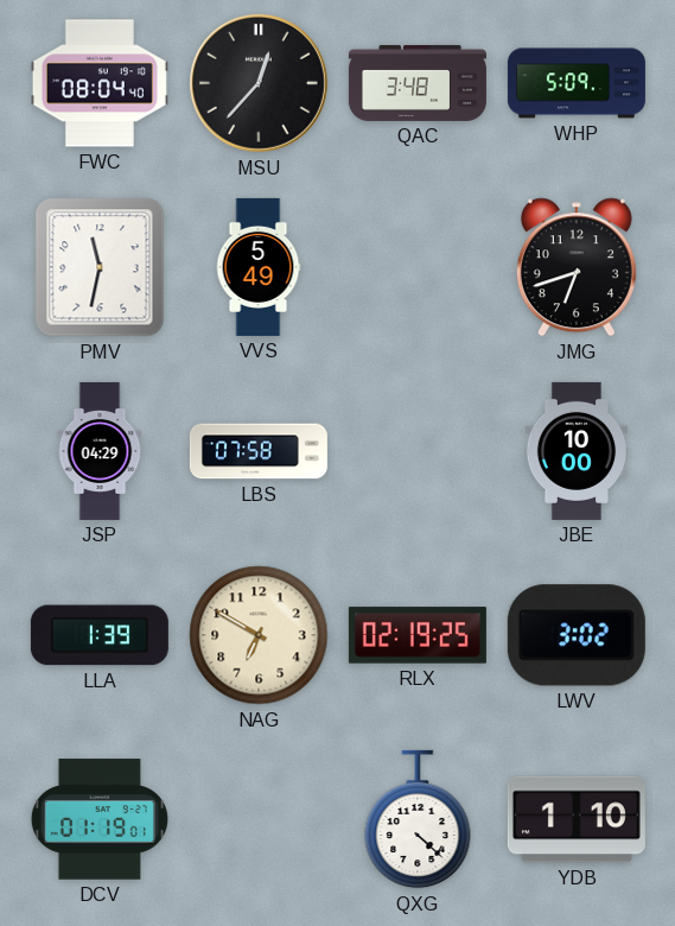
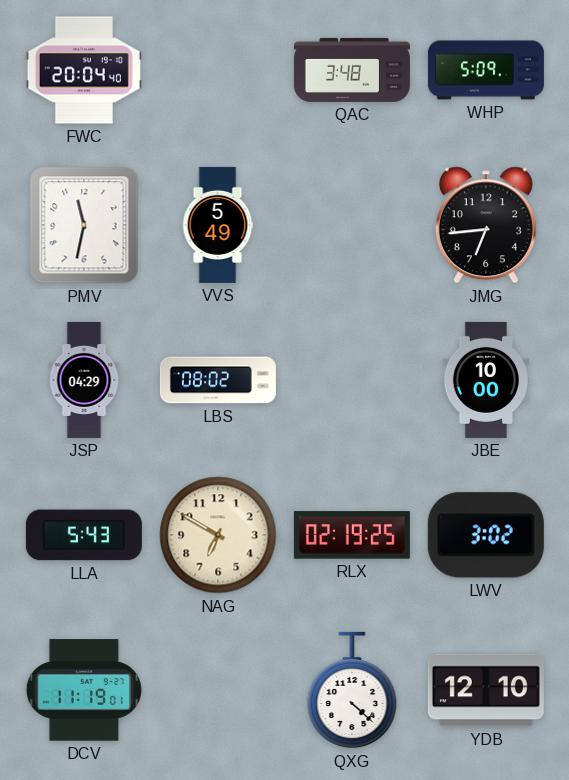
FWC: 08:04 -> 20:04 (84, 70)
MSU: 12:37 -> none (259, 83)
JMG: 6:42 -> 6:44 (486, 225)
LBS: 07:58 -> 08:02 (218, 380)
LLA: 1:39 -> 5:43 (84, 535)
DCV: 01:19 -> 11:19 (84, 690)
YDB: 1:10 -> 12:10 (486, 690)
